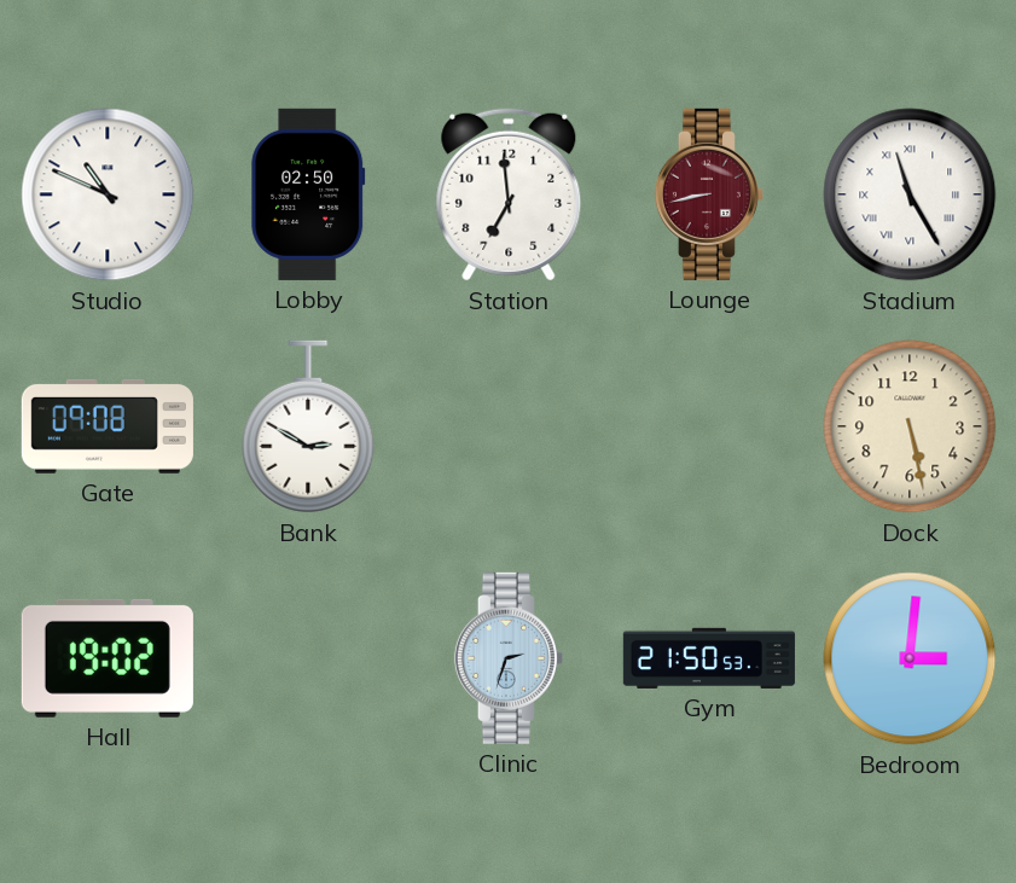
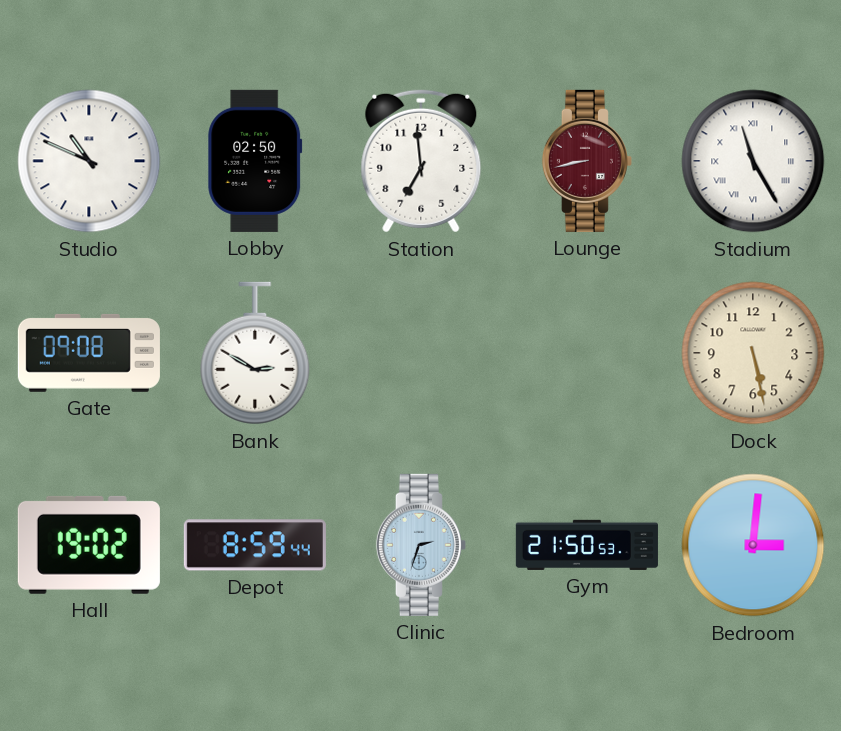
Depot: none -> 8:59 (255, 545)
